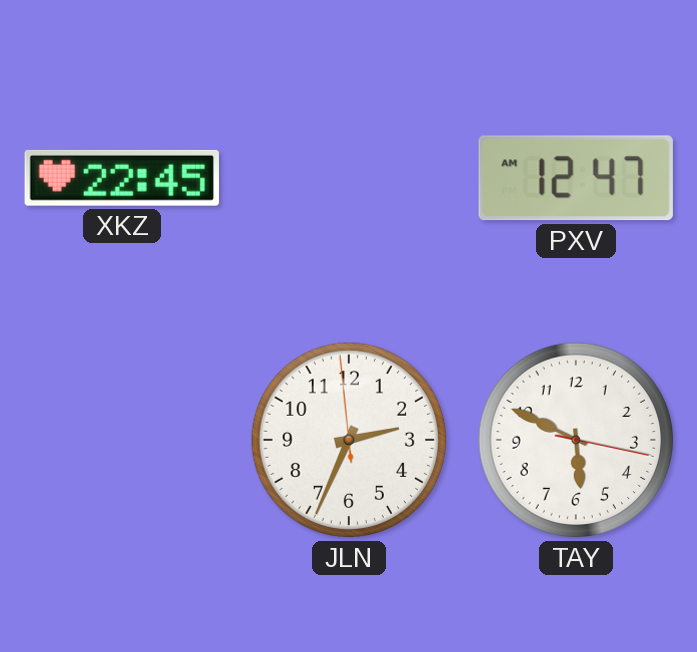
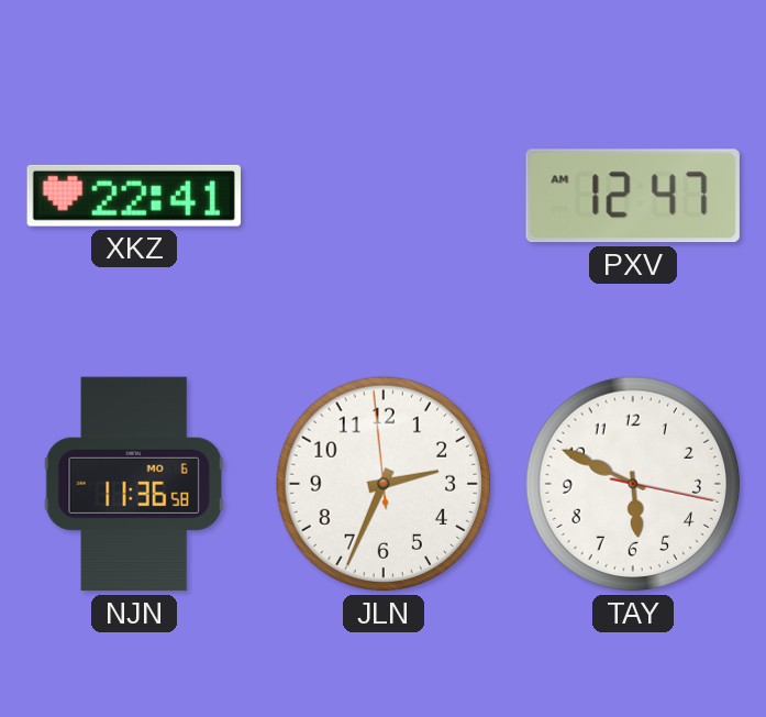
XKZ: 22:45 -> 22:41 (134, 196)
NJN: none -> 11:36 (134, 484)
